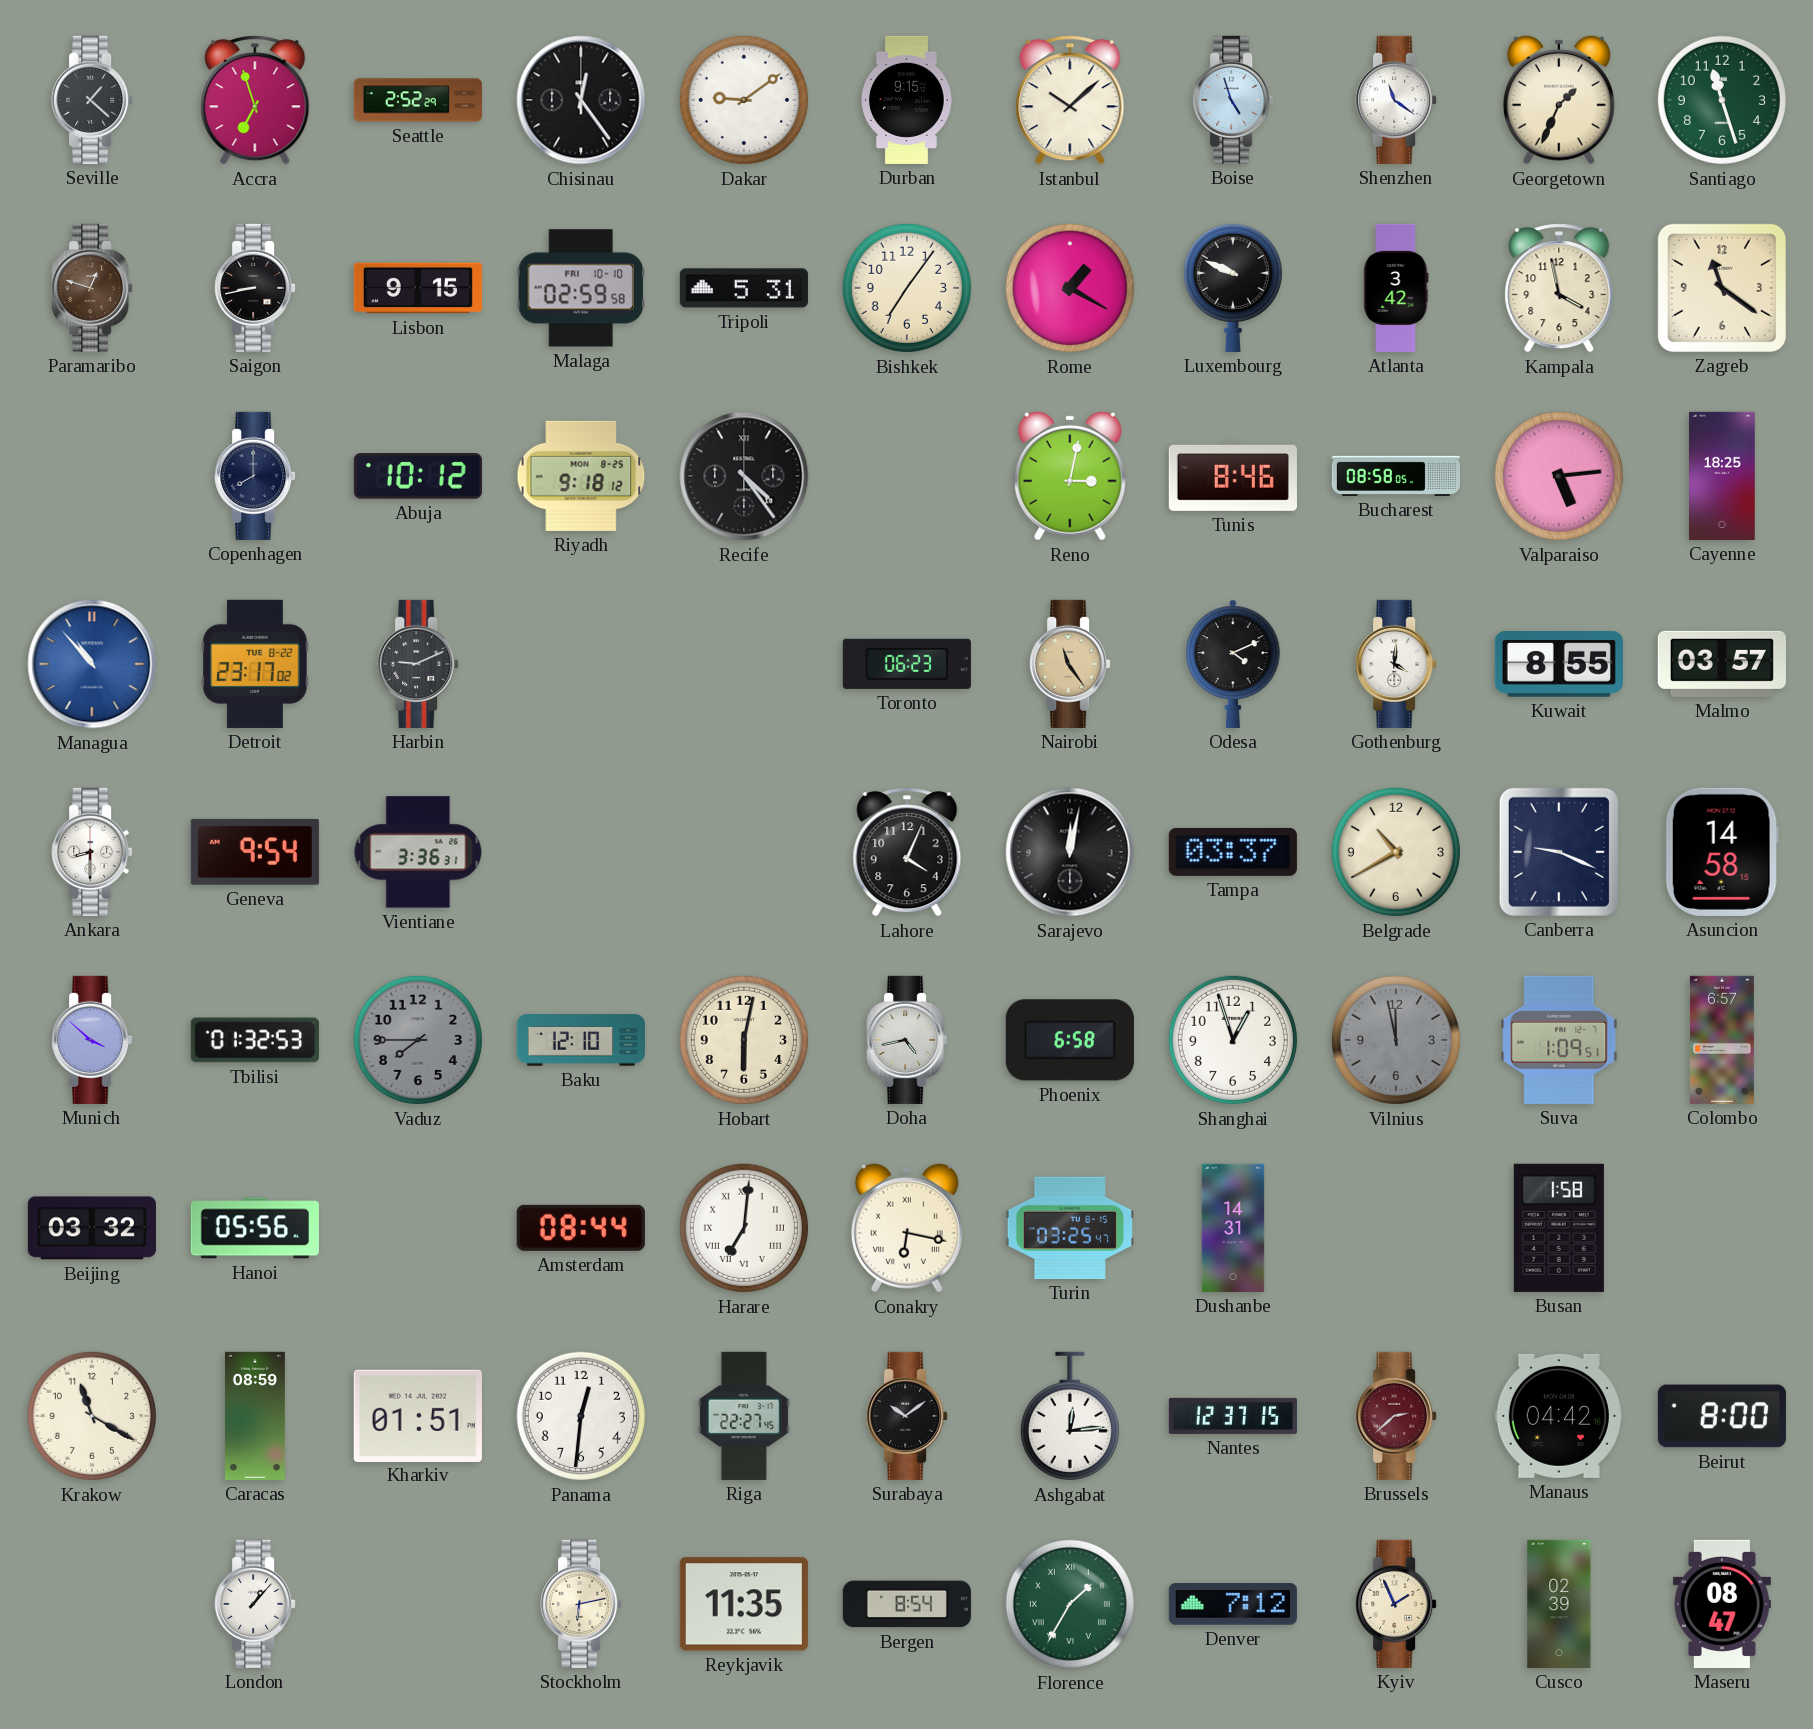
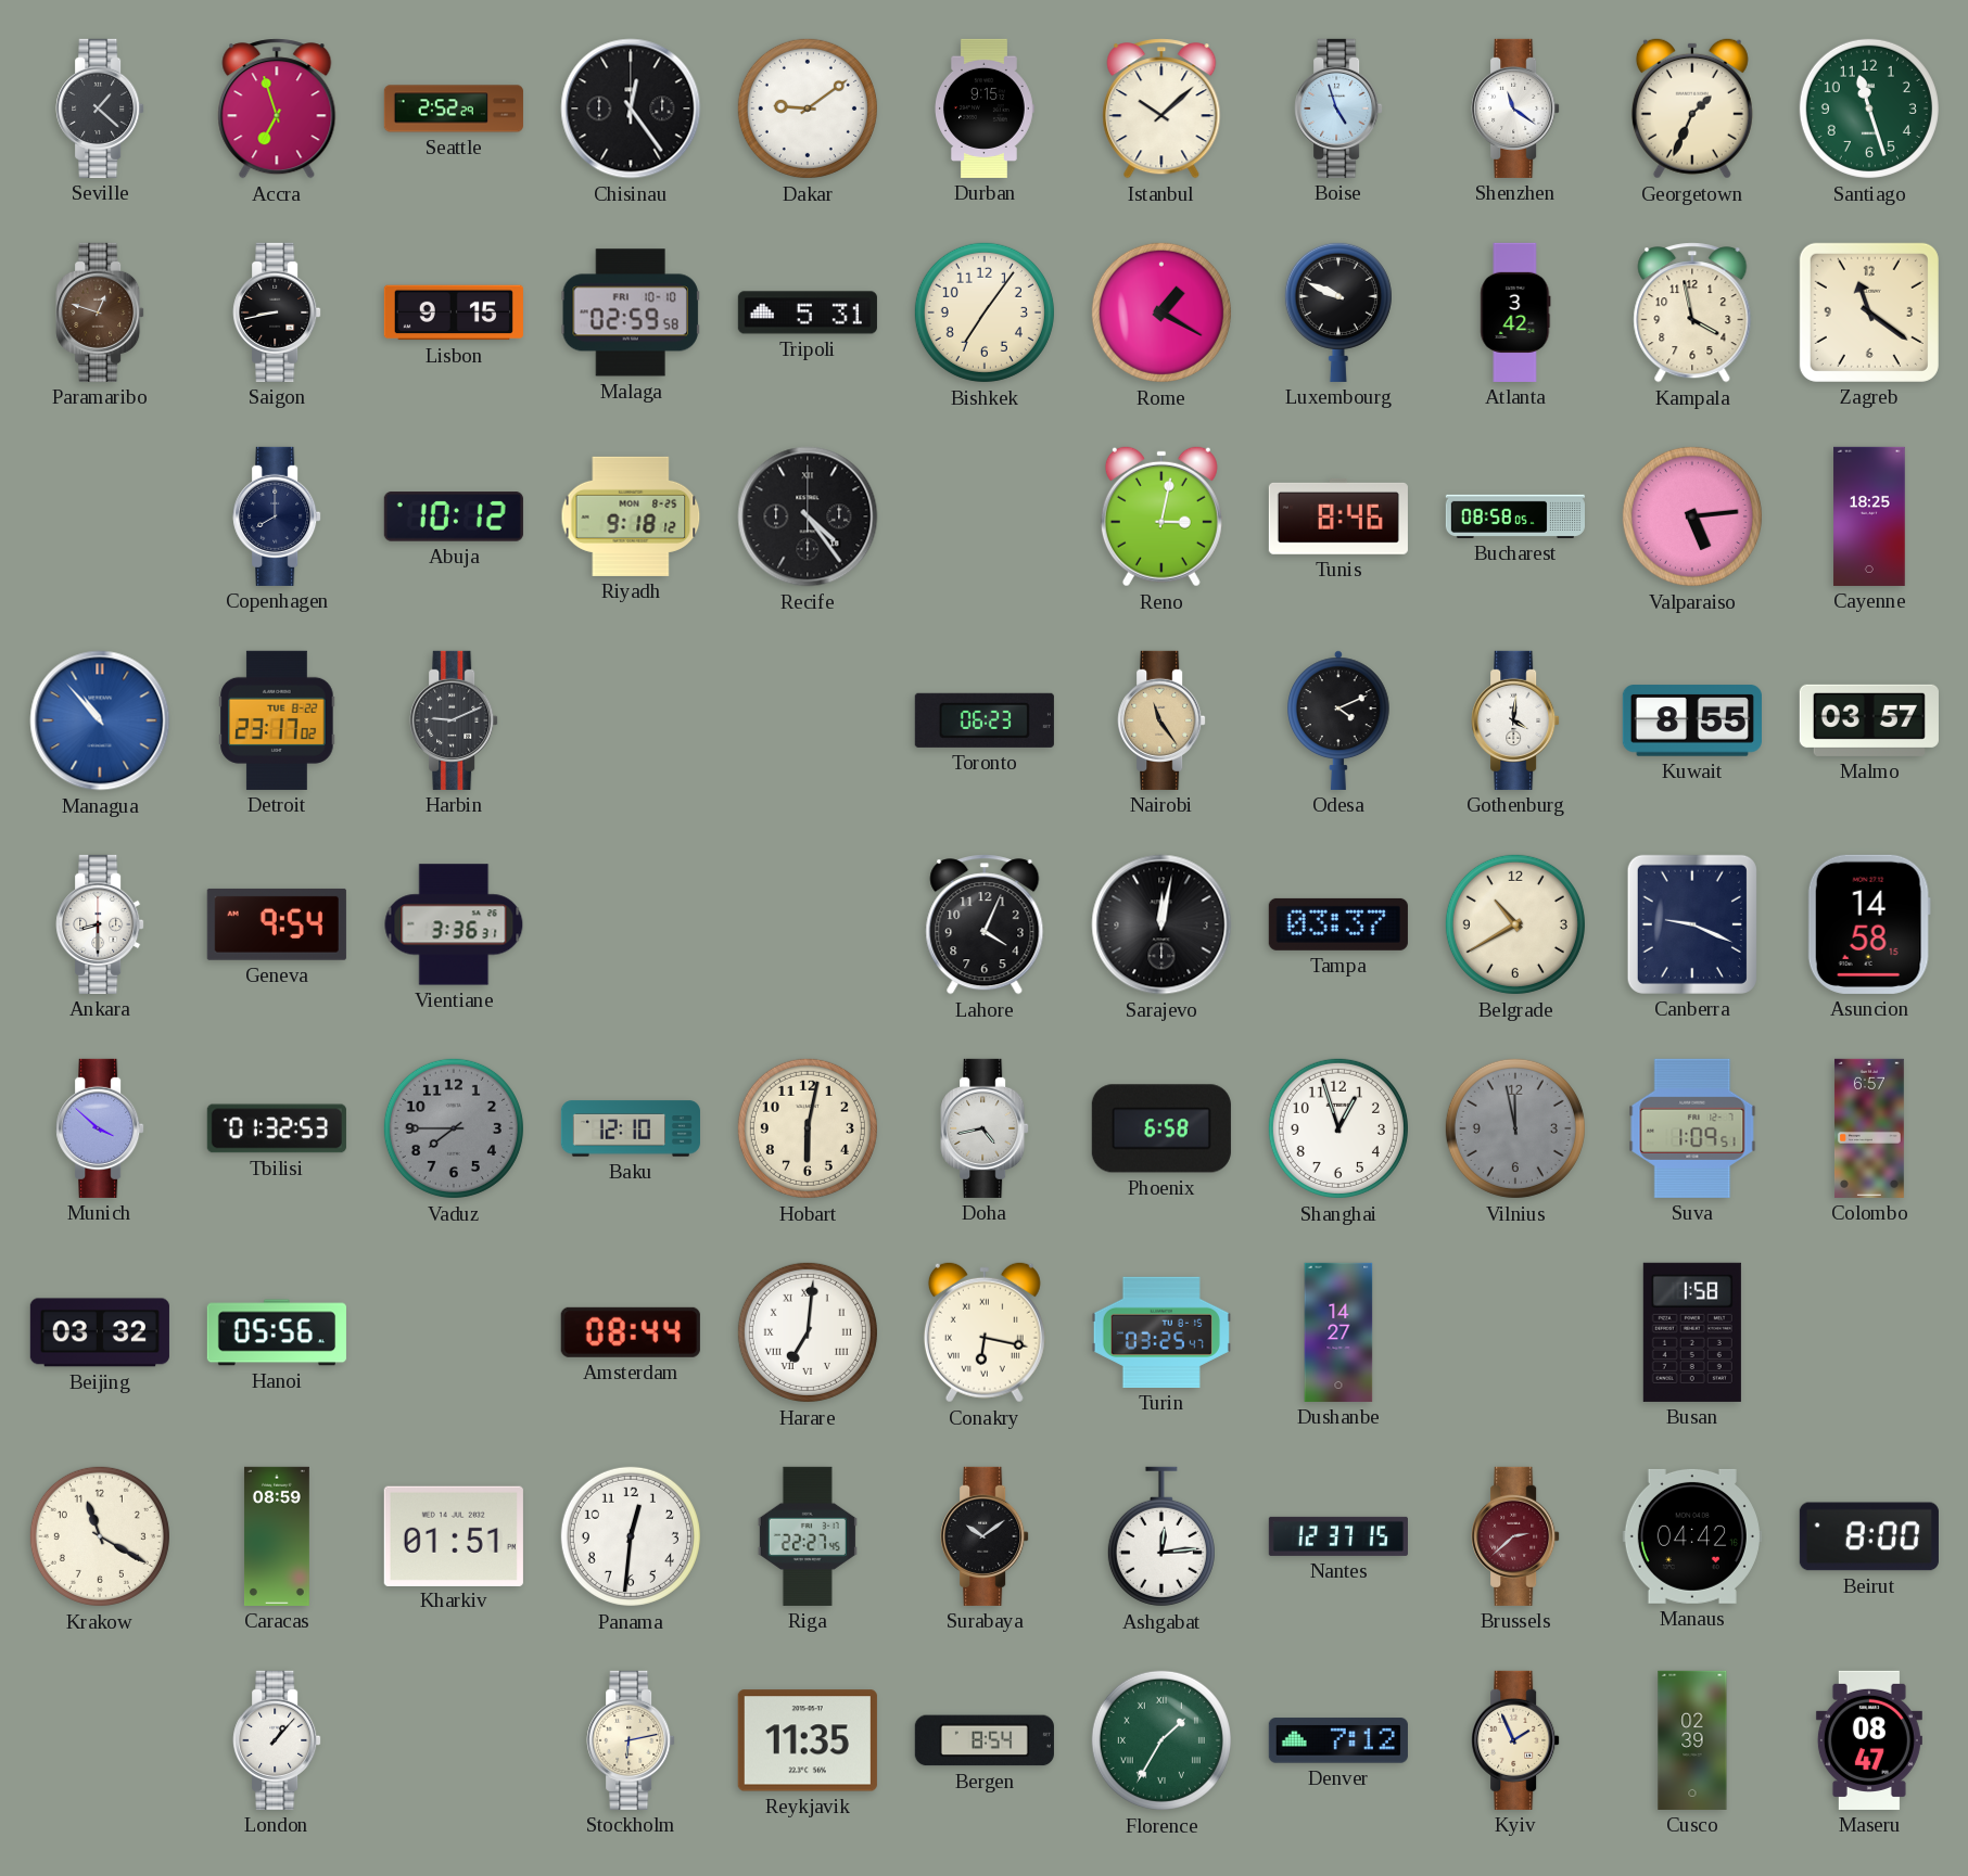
Dushanbe: 14:31 -> 14:27 (1338, 1332)
